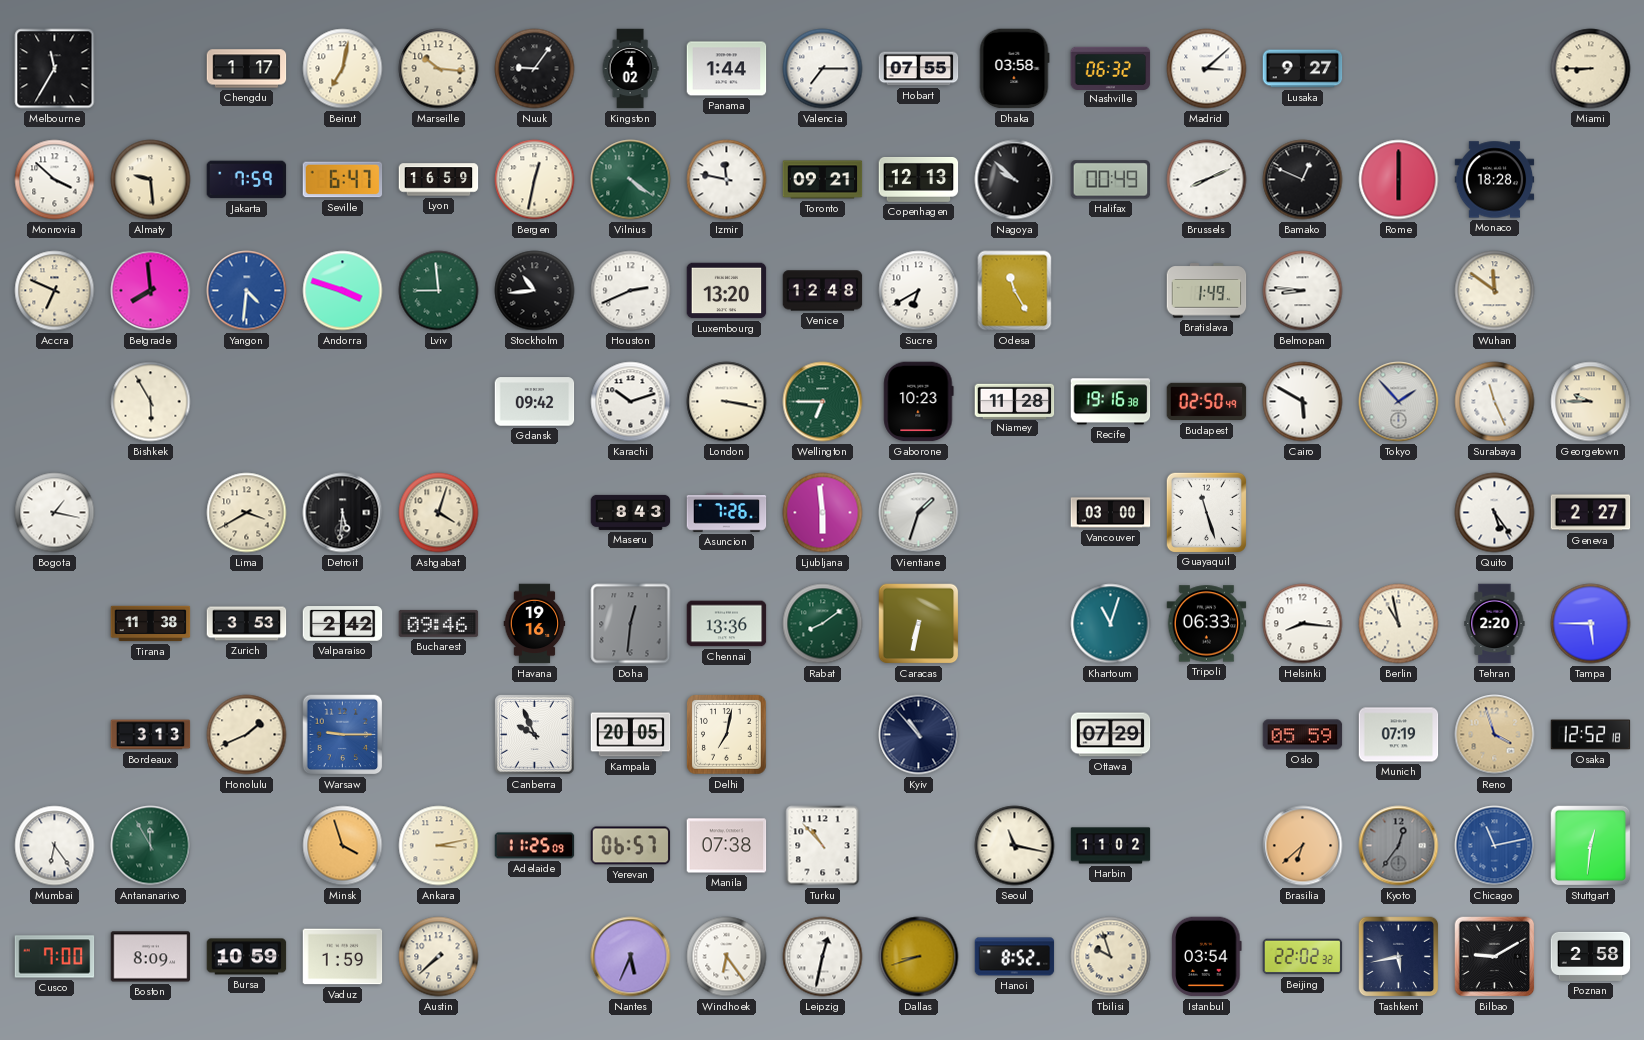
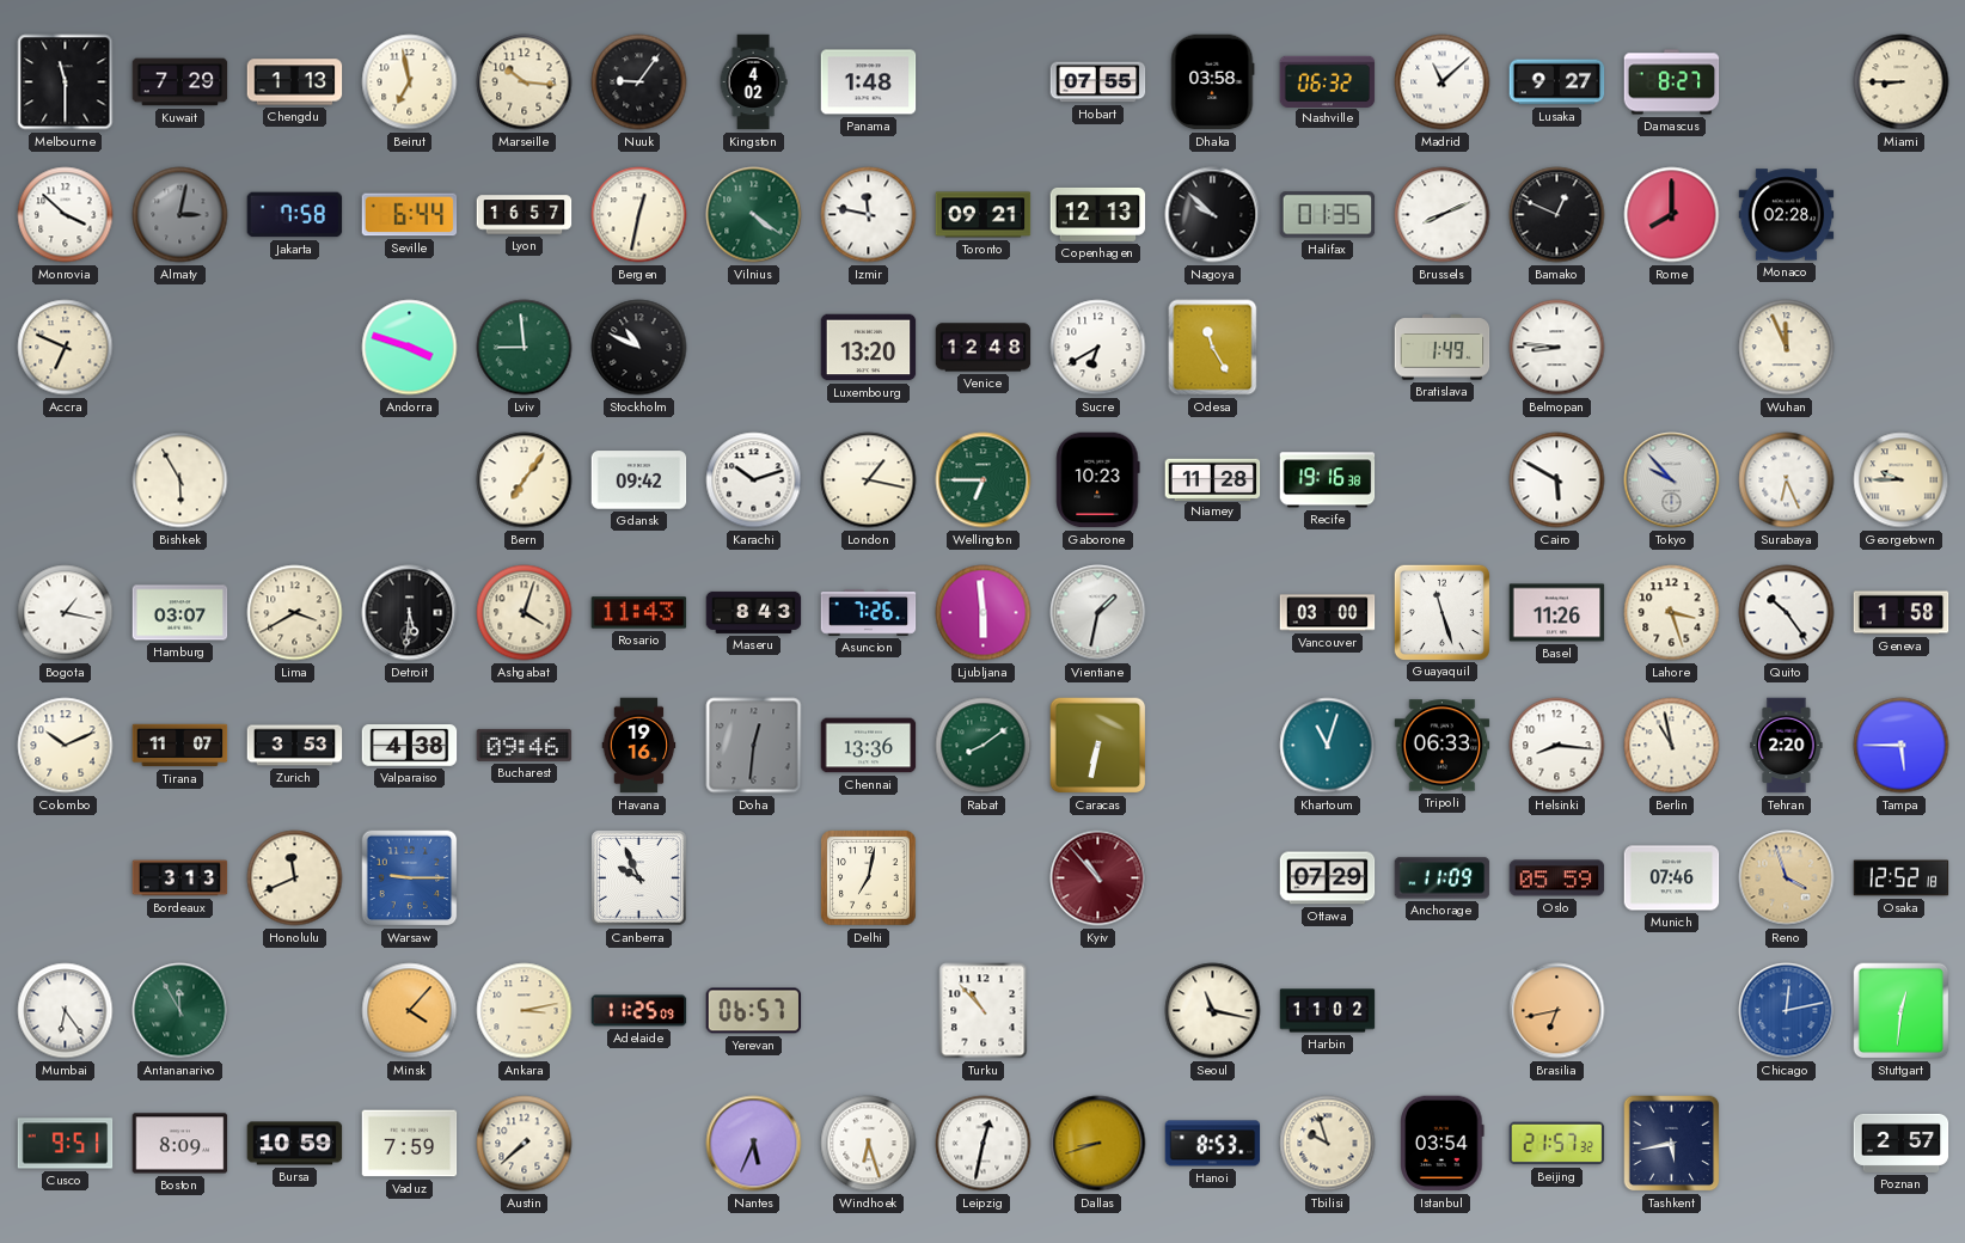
Melbourne: 11:35 -> 11:30 (66, 82)
Kuwait: none -> 7:29 (180, 82)
Chengdu: 1:17 -> 1:13 (295, 82)
Beirut: 7:02 -> 6:58 (410, 82)
Panama: 1:44 -> 1:48 (869, 82)
Valencia: 7:15 -> none (823, 69)
Madrid: 3:08 -> 11:08 (1443, 82)
Damascus: none -> 8:27 (1672, 82)
Almaty: 9:29 -> 3:02 (180, 215)
Almaty dial: cream -> grey (180, 215)
Jakarta: 7:59 -> 7:58 (295, 215)
Seville: 6:47 -> 6:44 (410, 215)
Lyon: 16:59 -> 16:57 (525, 215)
Halifax: 00:49 -> 01:35 (1328, 215)
Rome: 6:00 -> 8:00 (1672, 215)
Monaco: 18:28 -> 02:28 (1787, 215)
Belgrade: 7:59 -> none (151, 291)
Yangon: 4:31 -> none (247, 291)
Stockholm: 10:44 -> 10:49 (639, 348)
Houston: 2:41 -> none (631, 291)
Wuhan: 11:51 -> 11:56 (1787, 348)
Bern: none -> 7:06 (525, 480)
London: 3:17 -> 1:17 (869, 480)
Budapest: 02:50 -> none (1207, 402)
Tokyo: 1:53 -> 9:53 (1672, 480)
Surabaya: 11:26 -> 6:26 (1787, 480)
Hamburg: none -> 03:07 (180, 613)
Rosario: none -> 11:43 (639, 613)
Vientiane: 1:33 -> 1:32 (1098, 613)
Basel: none -> 11:26 (1557, 613)
Lahore: none -> 3:27 (1672, 613)
Quito: 5:24 -> 10:24 (1787, 613)
Geneva: 2:27 -> 1:58 (1902, 613)
Colombo: none -> 10:11 (66, 746)
Tirana: 11:38 -> 11:07 (180, 746)
Valparaiso: 2:42 -> 4:38 (410, 746)
Honolulu: 1:41 -> 11:41 (295, 878)
Kampala: 20:05 -> none (631, 735)
Kyiv dial: navy -> burgundy (1098, 878)
Anchorage: none -> 11:09 (1443, 878)
Munich: 07:19 -> 07:46 (1672, 878)
Minsk: 3:57 -> 4:07 (410, 1011)
Manila: 07:38 -> none (727, 846)
Brasilia: 6:38 -> 6:43 (1557, 1011)
Kyoto: 12:36 -> none (1399, 846)
Chicago: 11:13 -> 12:13 (1787, 1011)
Cusco: 7:00 -> 9:51 (66, 1144)
Vaduz: 1:59 -> 7:59 (410, 1144)
Windhoek: 6:24 -> 6:27 (869, 1144)
Hanoi: 8:52 -> 8:53 (1213, 1144)
Beijing: 22:02 -> 21:57 (1557, 1144)
Bilbao: 9:10 -> none (1495, 957)
Poznan: 2:58 -> 2:57 (1902, 1143)
